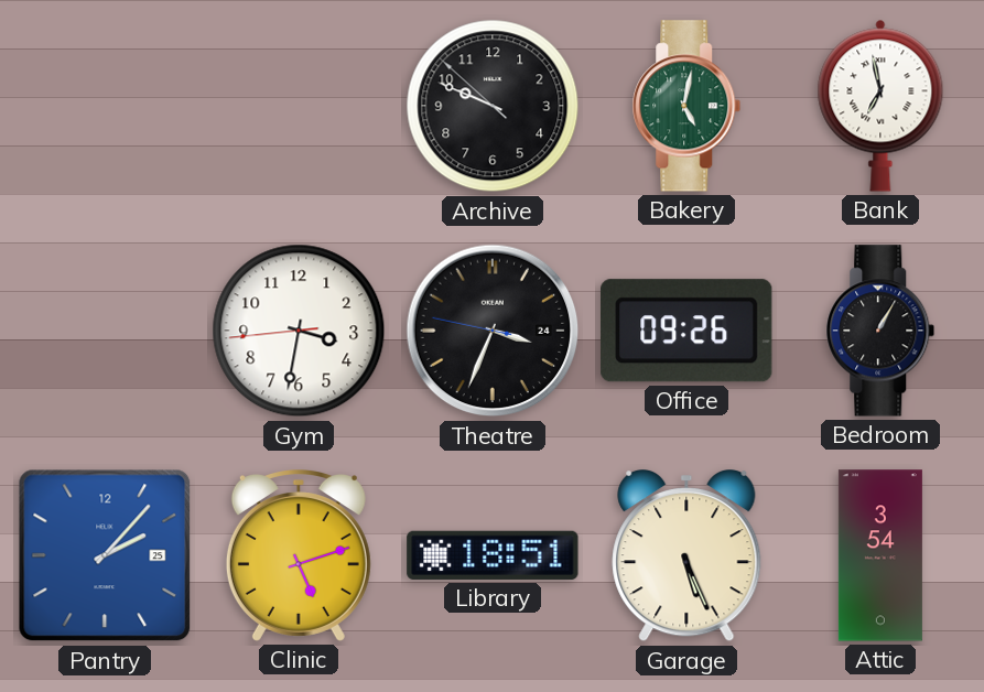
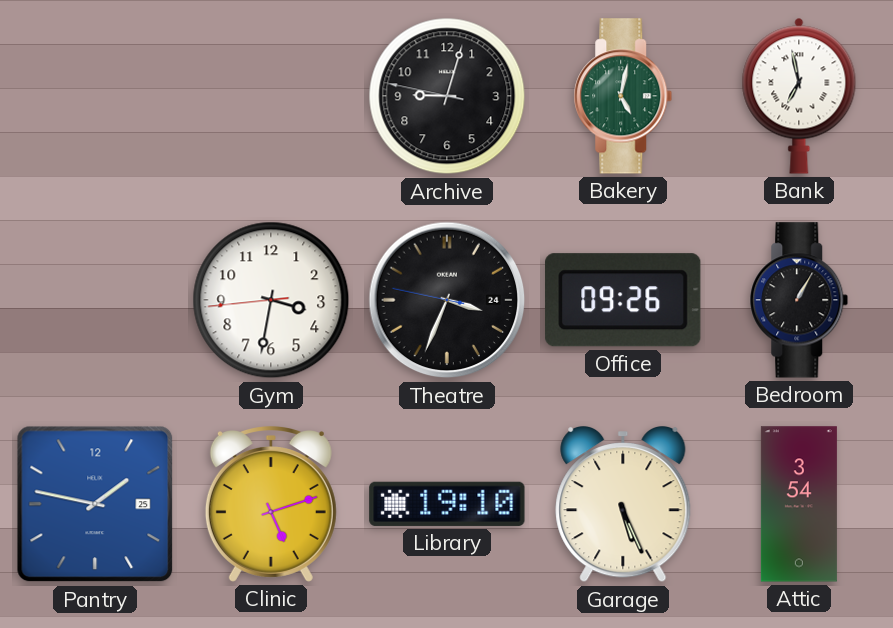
Archive: 9:48 -> 9:02 (447, 96)
Pantry: 2:07 -> 1:47 (95, 504)
Library: 18:51 -> 19:10 (447, 504)
